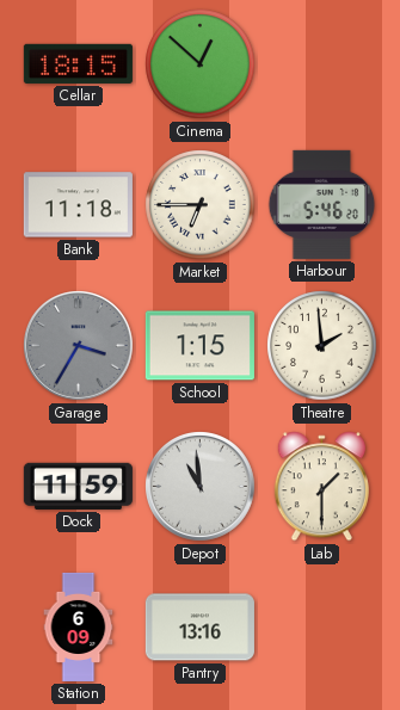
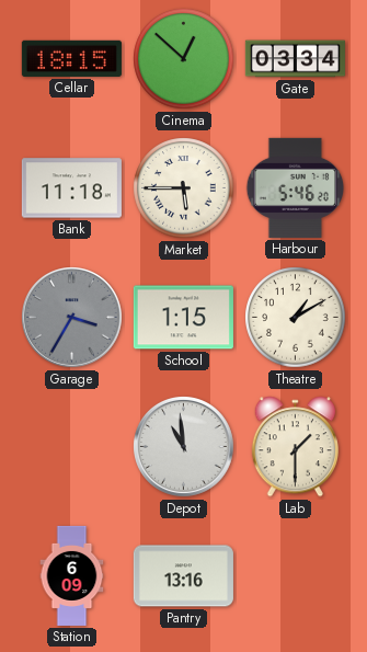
Gate: none -> 03:34 (295, 59)
Market: 6:45 -> 5:45 (184, 188)
Theatre: 1:59 -> 1:10 (296, 318)
Dock: 11:59 -> none (78, 486)
